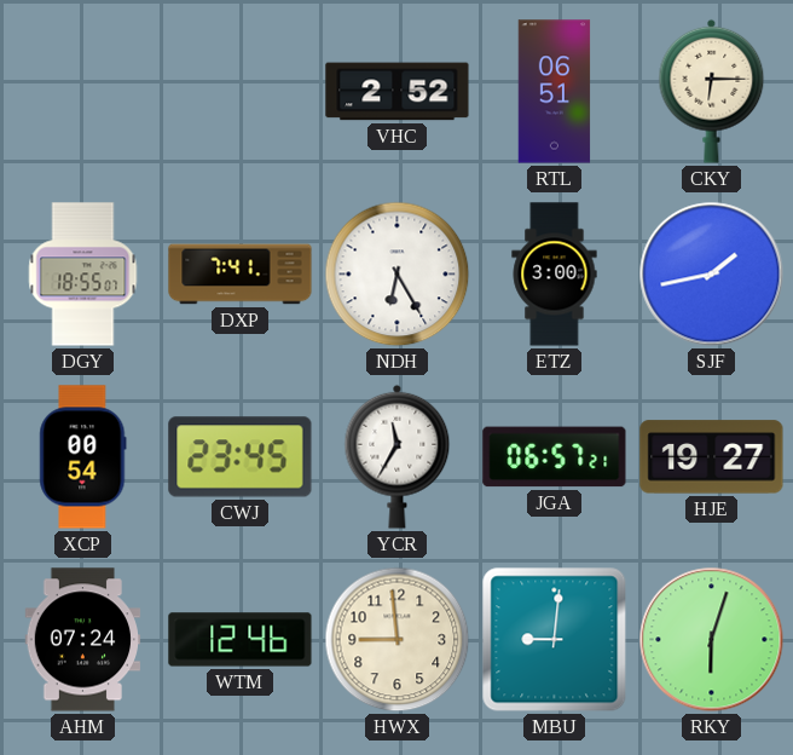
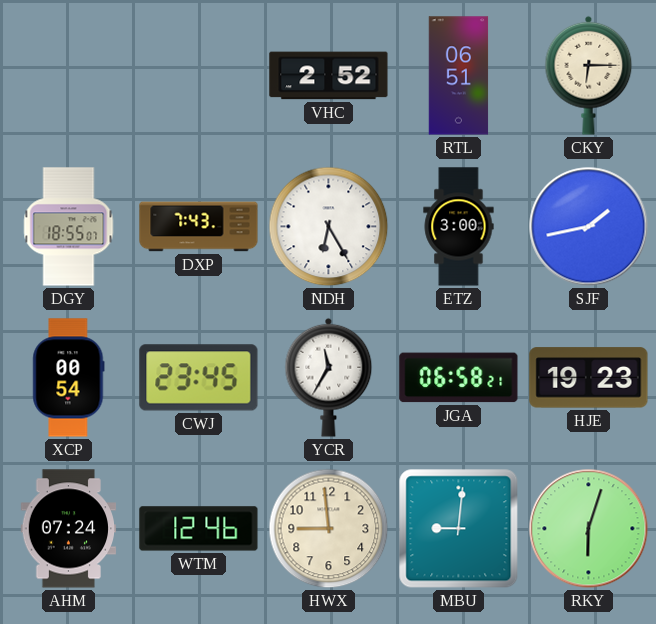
DXP: 7:41 -> 7:43 (199, 227)
JGA: 06:57 -> 06:58 (459, 378)
HJE: 19:27 -> 19:23 (589, 378)
